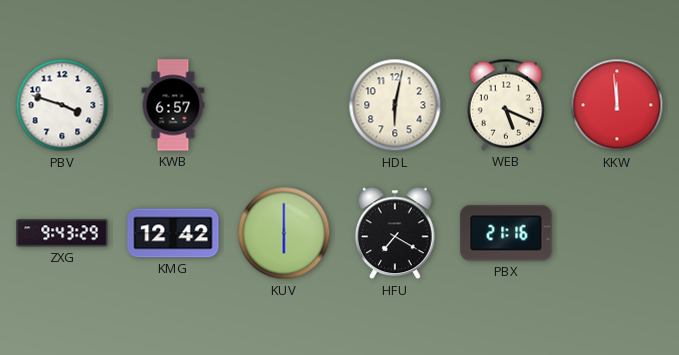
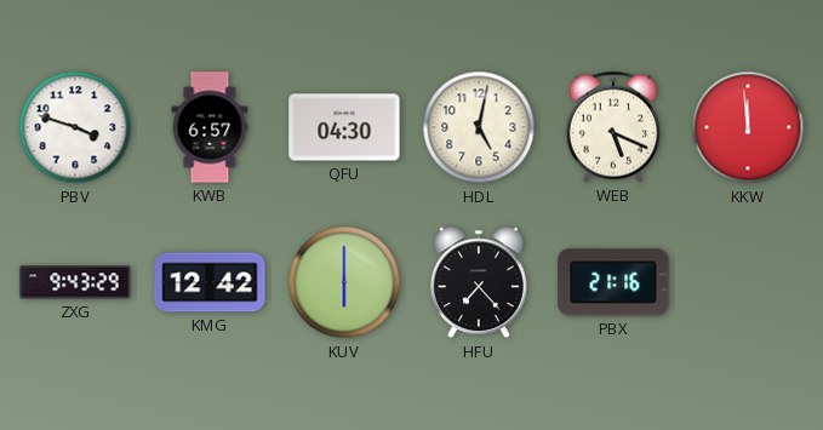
QFU: none -> 04:30 (344, 127)
HDL: 6:02 -> 5:02 (479, 127)
HFU: 7:20 -> 7:23 (480, 282)
